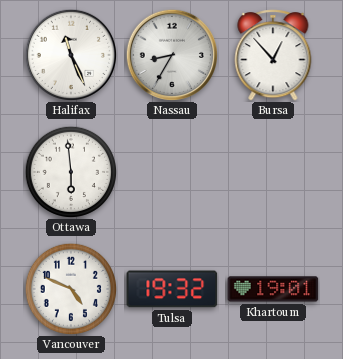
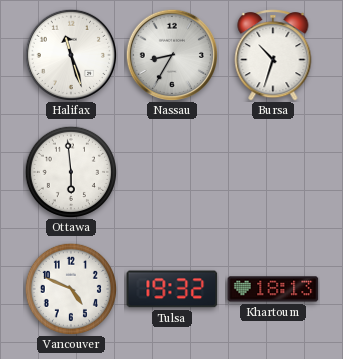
Halifax: 11:26 -> 11:27 (70, 54)
Bursa: 12:53 -> 10:33 (273, 56)
Khartoum: 19:01 -> 18:13 (273, 289)
